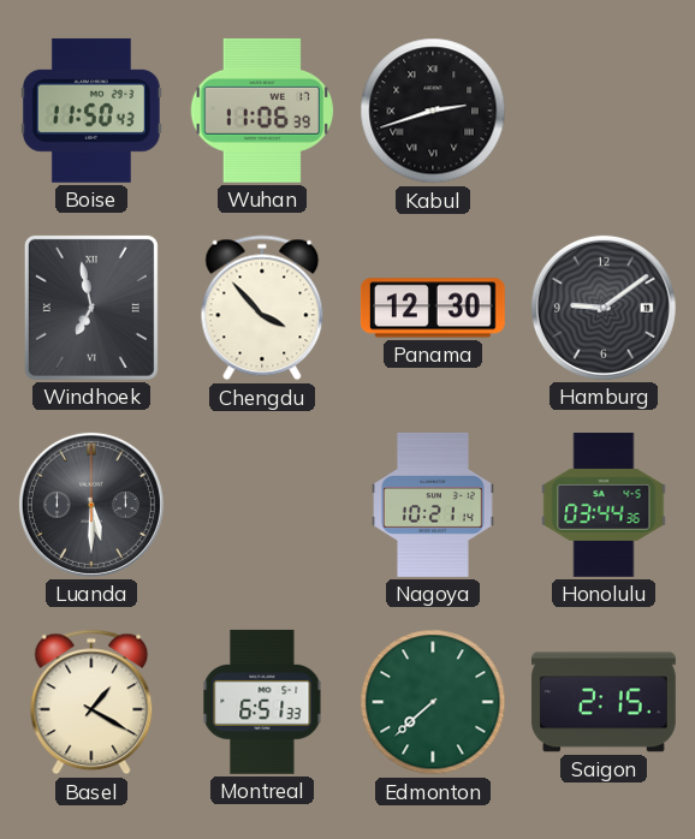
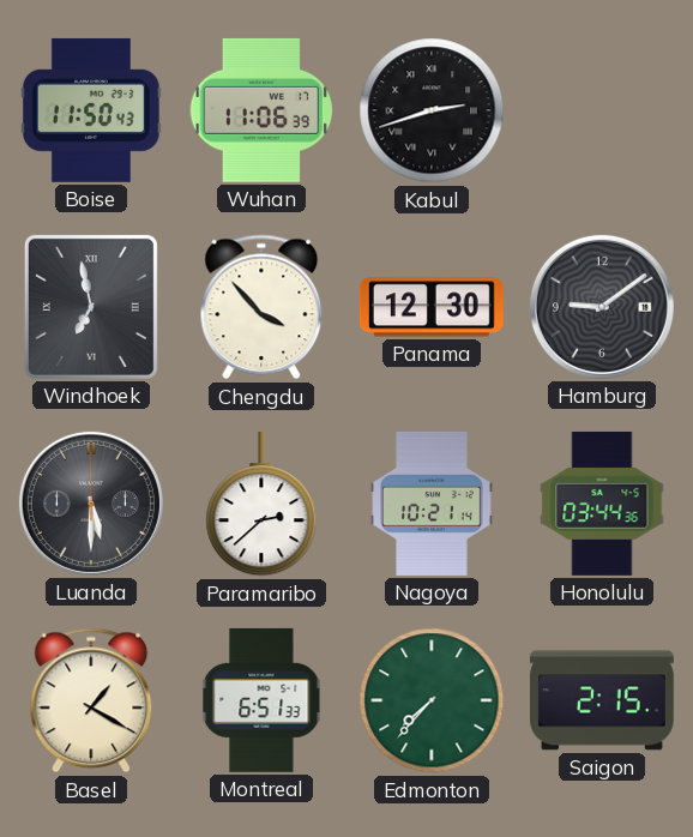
Paramaribo: none -> 2:38 (261, 504)
Edmonton: 7:38 -> 7:37 (432, 700)
